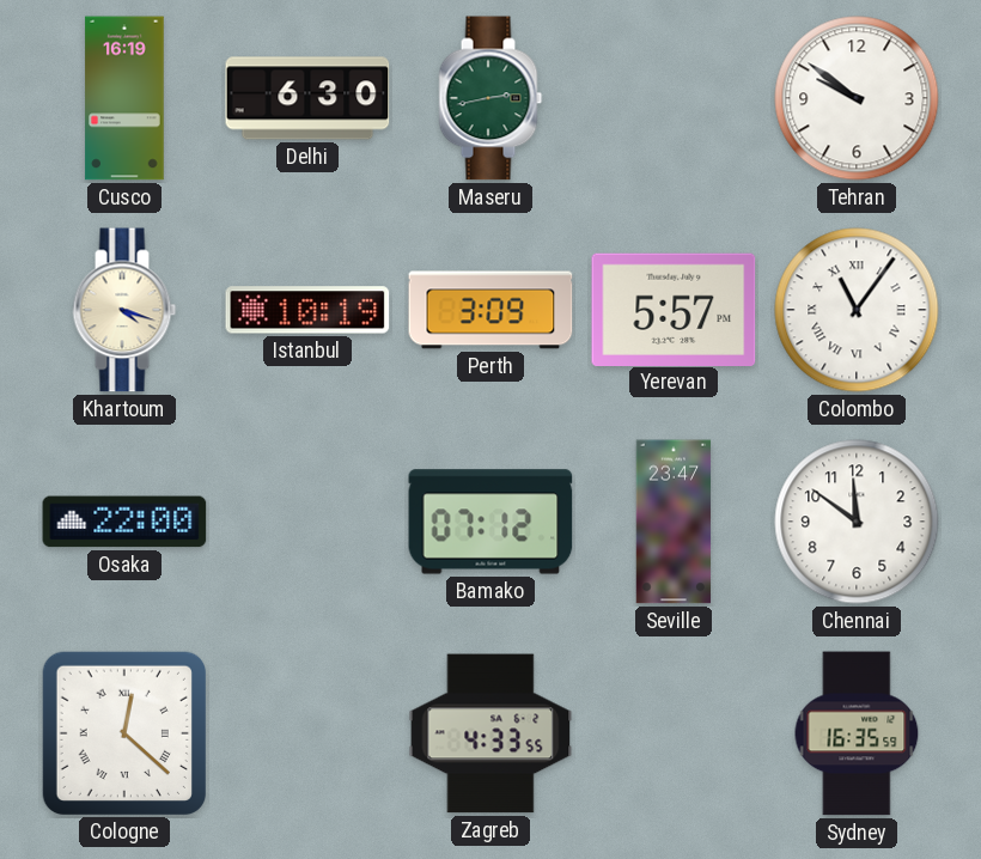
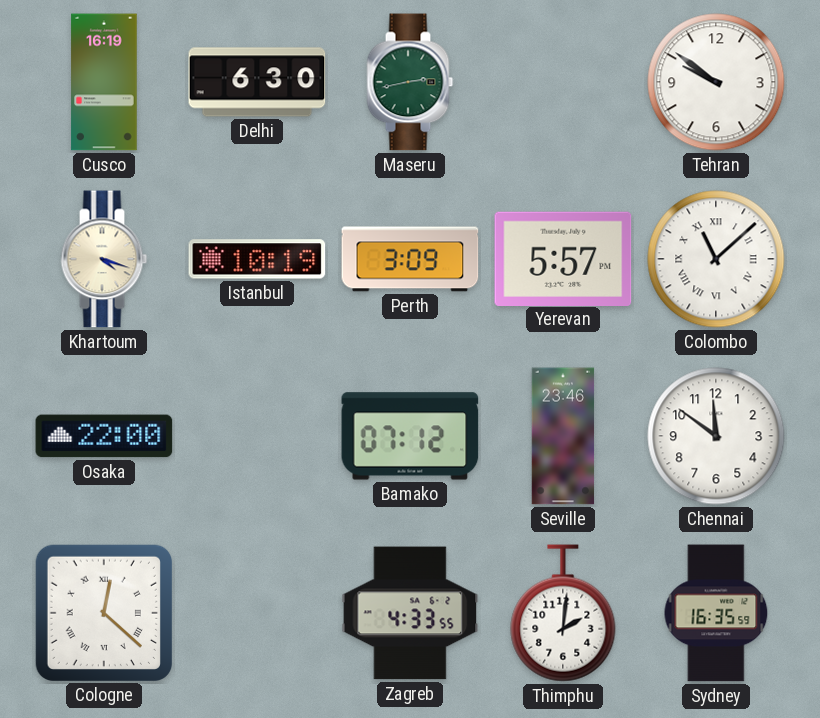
Colombo: 11:06 -> 11:08 (716, 259)
Seville: 23:47 -> 23:46 (563, 436)
Thimphu: none -> 2:01 (563, 613)
